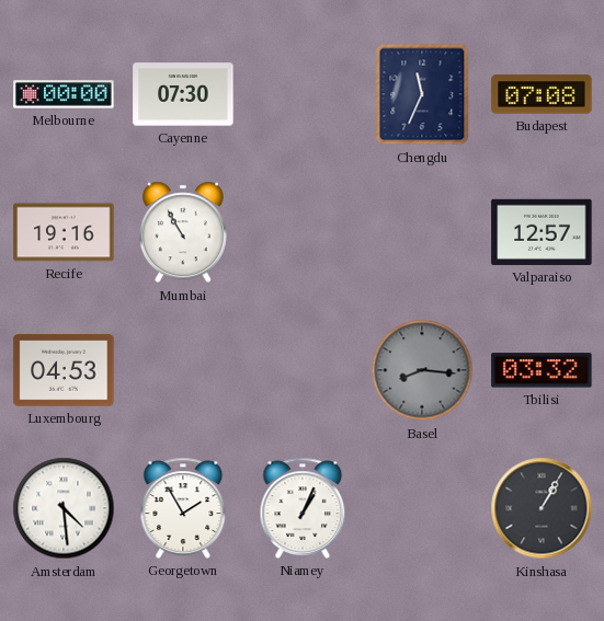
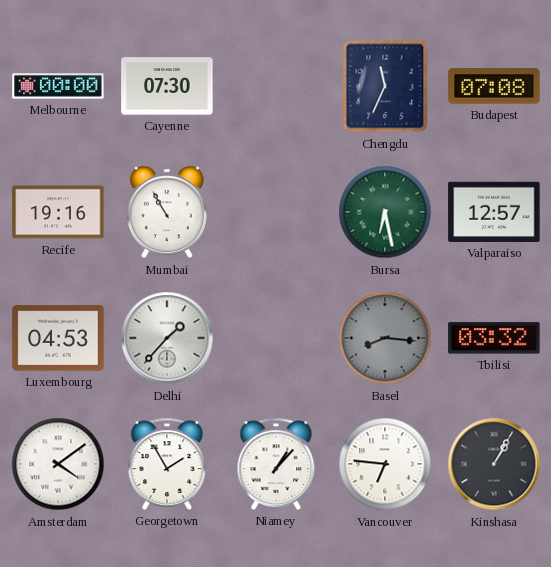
Bursa: none -> 6:28 (385, 212)
Delhi: none -> 1:37 (167, 338)
Amsterdam: 4:29 -> 4:09 (58, 464)
Niamey: 1:04 -> 1:07 (276, 464)
Vancouver: none -> 6:46 (385, 464)
